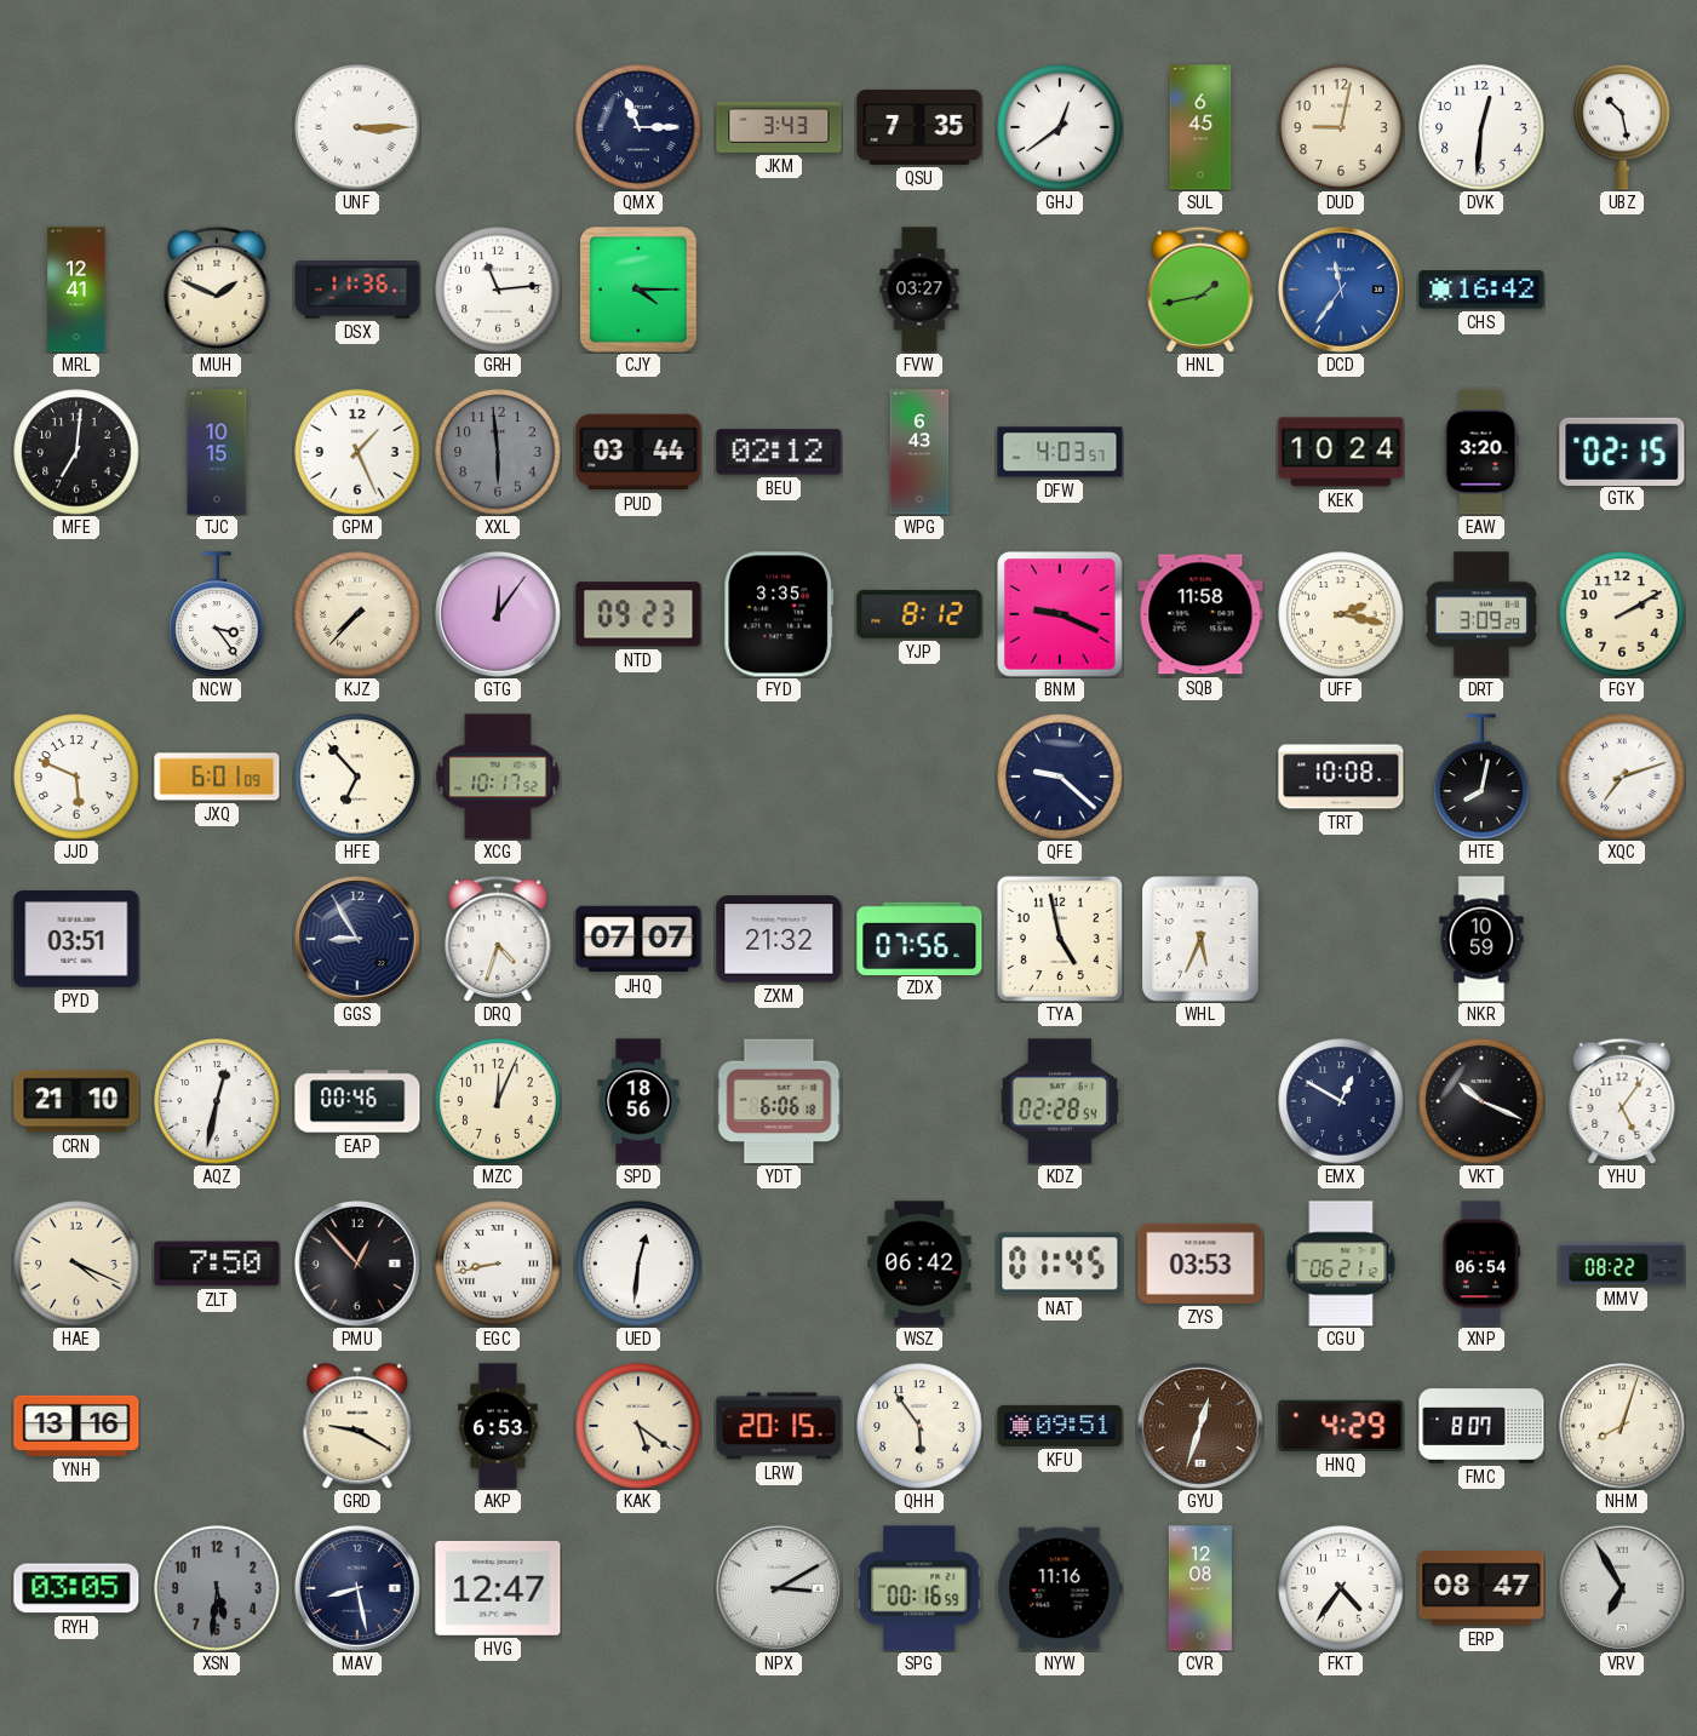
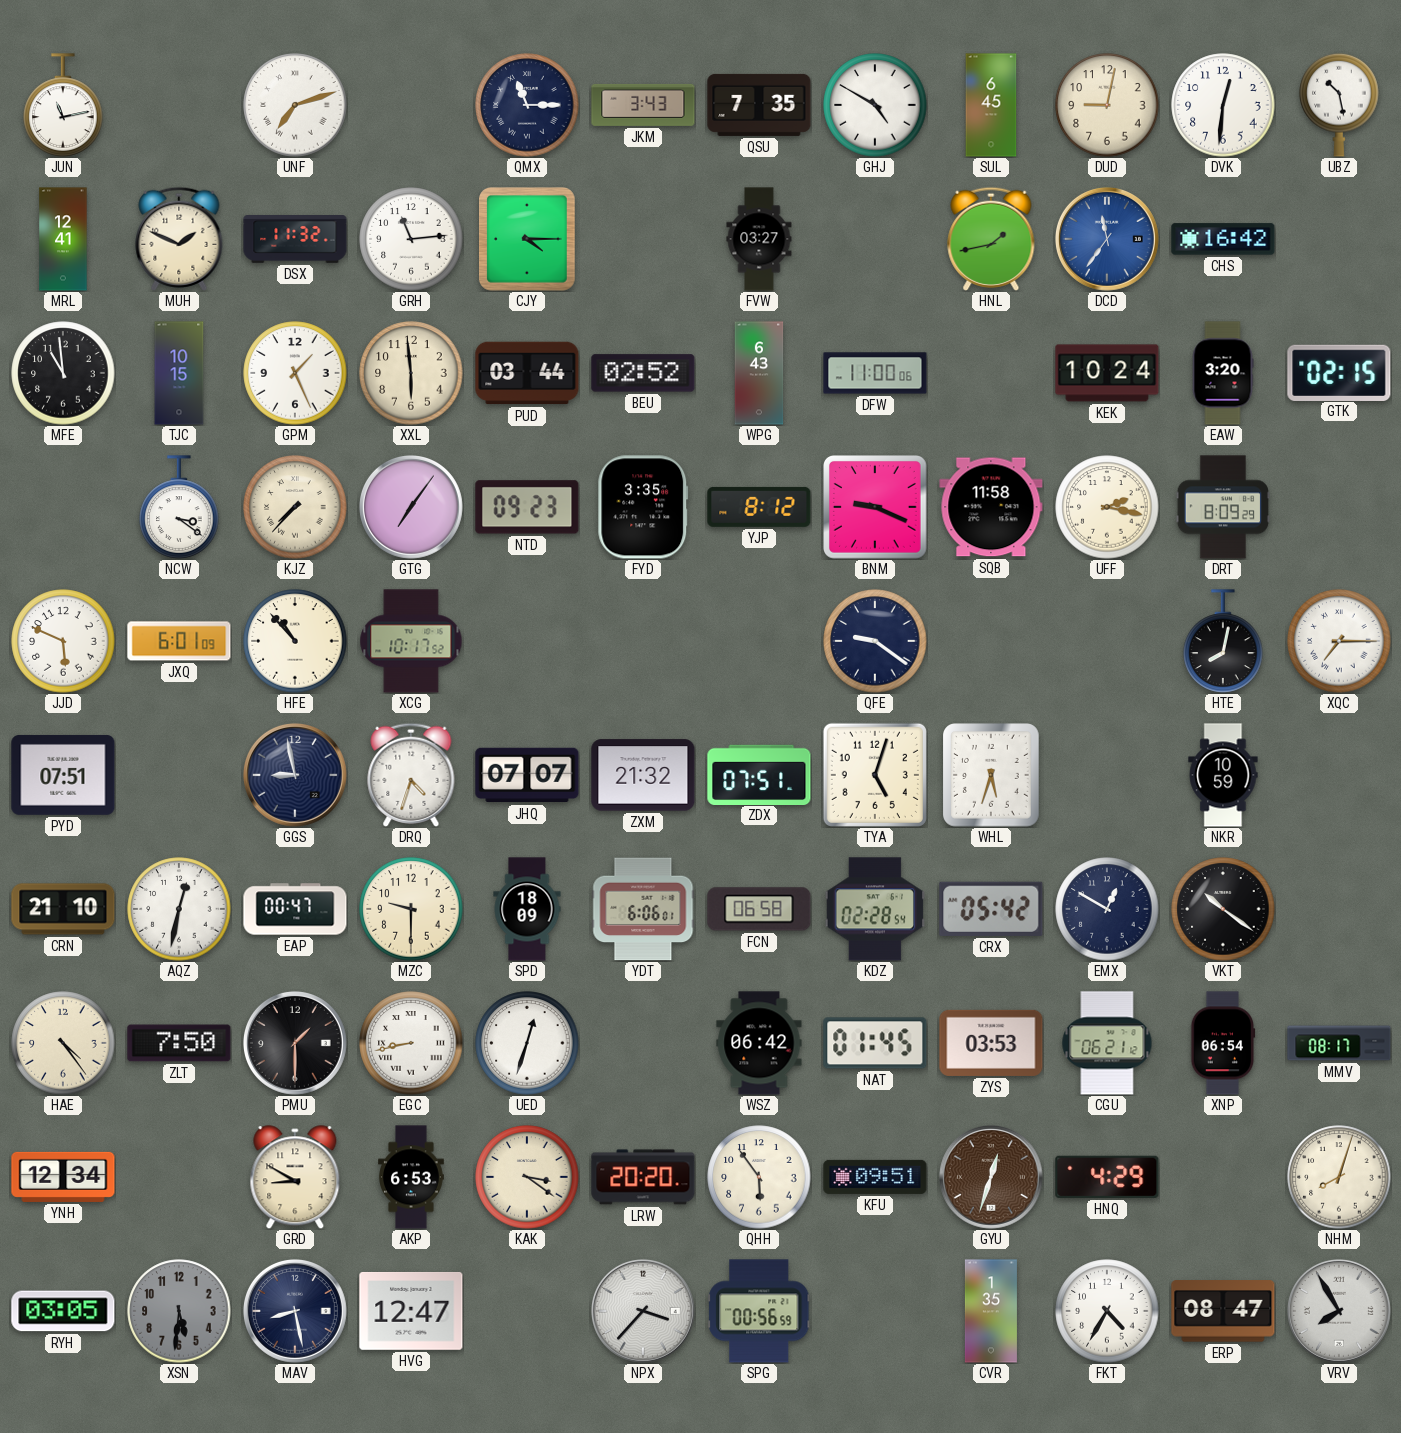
JUN: none -> 11:13 (63, 105)
UNF: 3:15 -> 7:12 (295, 105)
GHJ: 12:39 -> 4:50 (875, 105)
DSX: 11:36 -> 11:32 (295, 239)
MFE: 7:01 -> 10:59 (63, 373)
XXL dial: grey -> cream (411, 373)
BEU: 02:12 -> 02:52 (643, 373)
DFW: 4:03 -> 11:00 (875, 373)
NCW: 3:24 -> 3:21 (179, 507)
GTG: 12:06 -> 7:06 (411, 507)
DRT: 3:09 -> 8:09 (1223, 507)
FGY: 2:10 -> none (1622, 614)
HFE: 6:53 -> 10:53 (295, 641)
QFE: 9:22 -> 9:21 (875, 641)
TRT: 10:08 -> none (1341, 777)
XQC: 7:12 -> 7:15 (1339, 641)
PYD: 03:51 -> 07:51 (63, 775)
GGS: 8:55 -> 8:58 (295, 775)
ZDX: 07:56 -> 07:51 (759, 774)
TYA: 4:58 -> 5:03 (875, 775)
WHL: 5:34 -> 5:33 (992, 776)
EAP: 00:46 -> 00:47 (295, 909)
MZC: 12:04 -> 9:30 (411, 909)
SPD: 18:56 -> 18:09 (527, 909)
YDT: 6:06:18 -> 6:06:01 (643, 909)
FCN: none -> 06:58 (759, 909)
CRX: none -> 05:42 (991, 909)
VKT: 10:19 -> 10:21 (1223, 909)
YHU: 5:06 -> none (1622, 1101)
HAE: 4:19 -> 4:24 (63, 1043)
PMU: 12:53 -> 1:30 (295, 1043)
UED: 12:31 -> 12:33 (527, 1043)
MMV: 08:22 -> 08:17 (1339, 1043)
YNH: 13:16 -> 12:34 (63, 1177)
GRD: 9:20 -> 8:50 (295, 1177)
KAK: 5:21 -> 3:21 (527, 1177)
LRW: 20:15 -> 20:20 (643, 1177)
FMC: 8:07 -> none (1481, 1426)
NPX: 3:10 -> 3:37 (643, 1311)
SPG: 00:16 -> 00:56 (759, 1311)
NYW: 11:16 -> none (1060, 1588)
CVR: 12:08 -> 1:35 (991, 1311)
FKT: 4:36 -> 4:35 (1107, 1311)
VRV: 6:55 -> 7:55 (1339, 1311)
